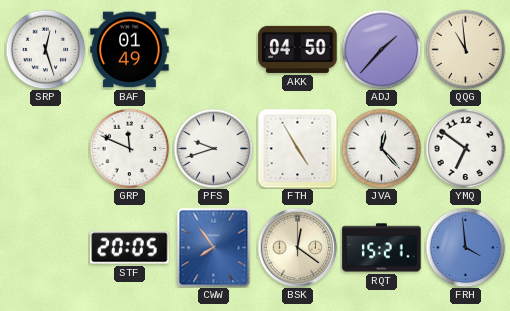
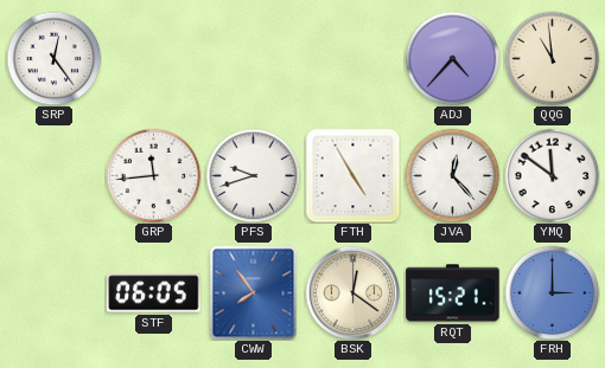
SRP: 12:27 -> 12:24 (53, 58)
BAF: 01:49 -> none (130, 50)
AKK: 04:50 -> none (298, 49)
ADJ: 1:37 -> 4:37 (452, 58)
GRP: 11:49 -> 11:44 (153, 175)
YMQ: 6:51 -> 11:51 (552, 175)
STF: 20:05 -> 06:05 (154, 293)
FRH: 3:59 -> 3:00 (552, 292)
